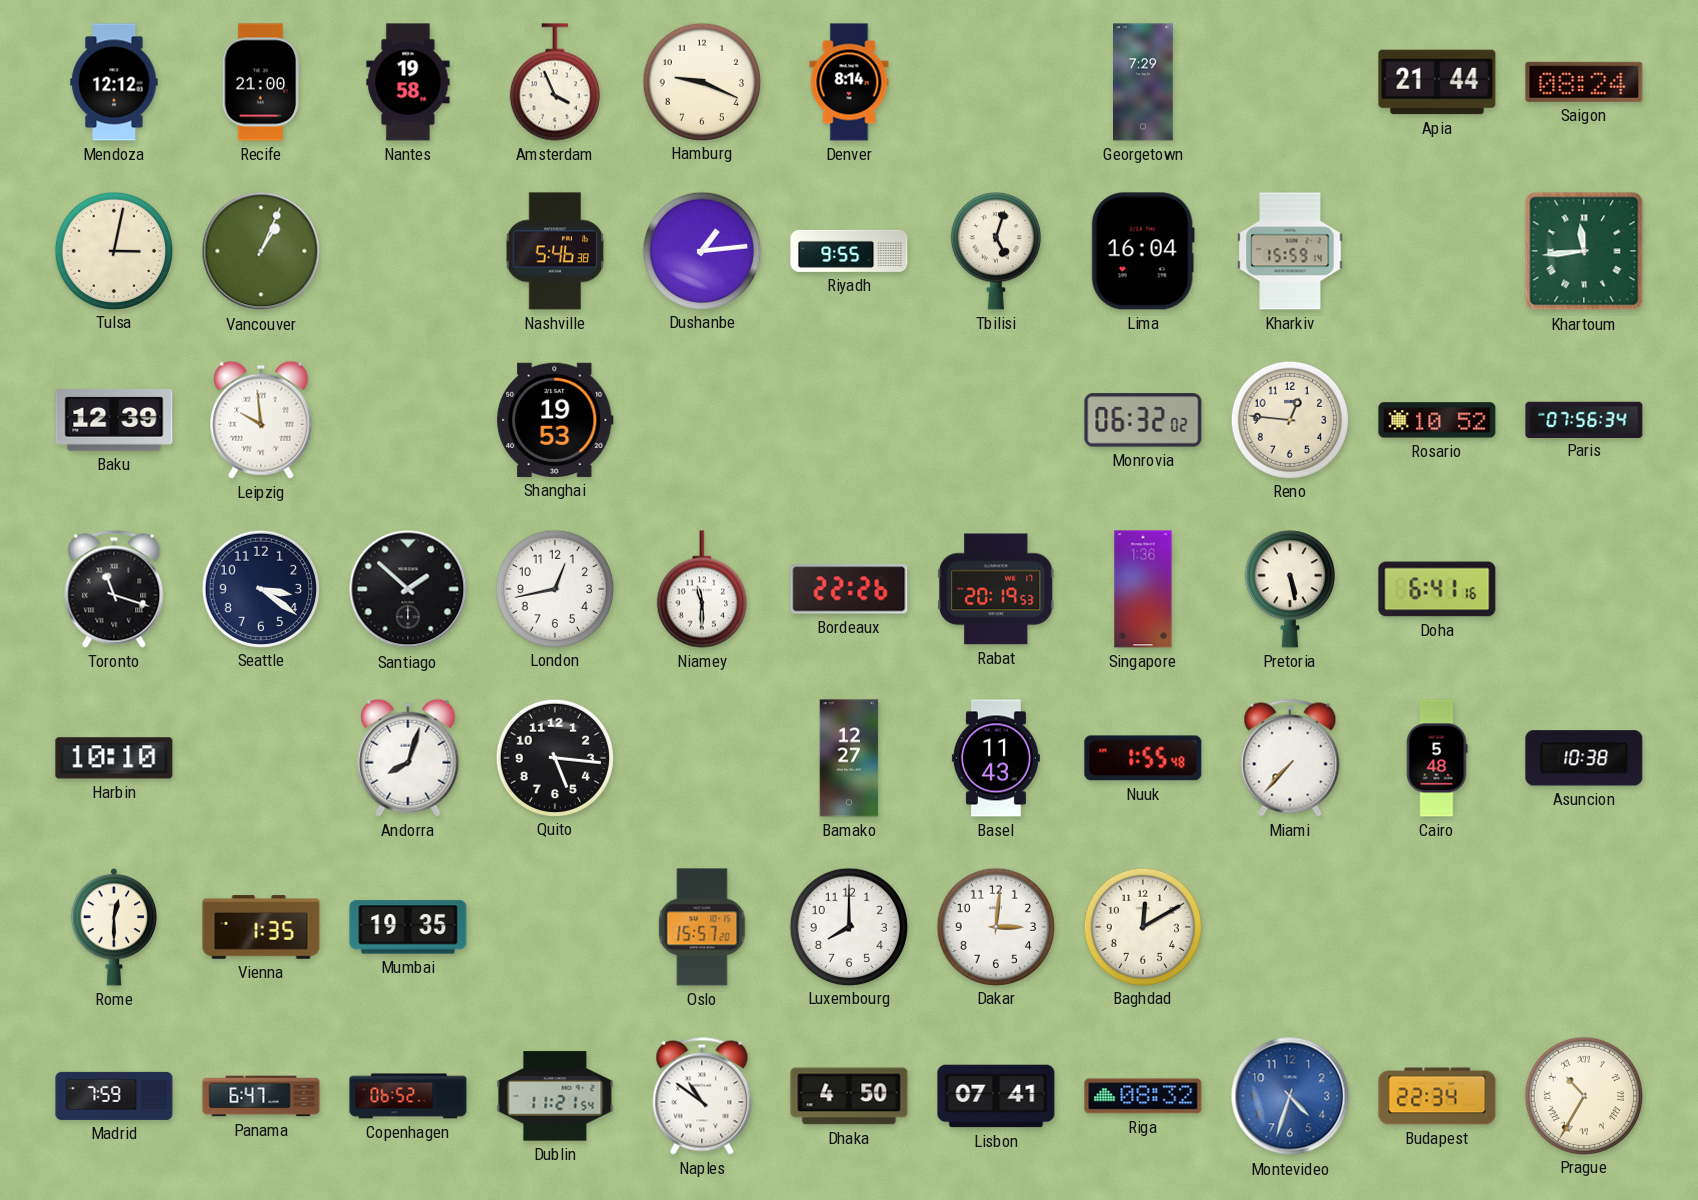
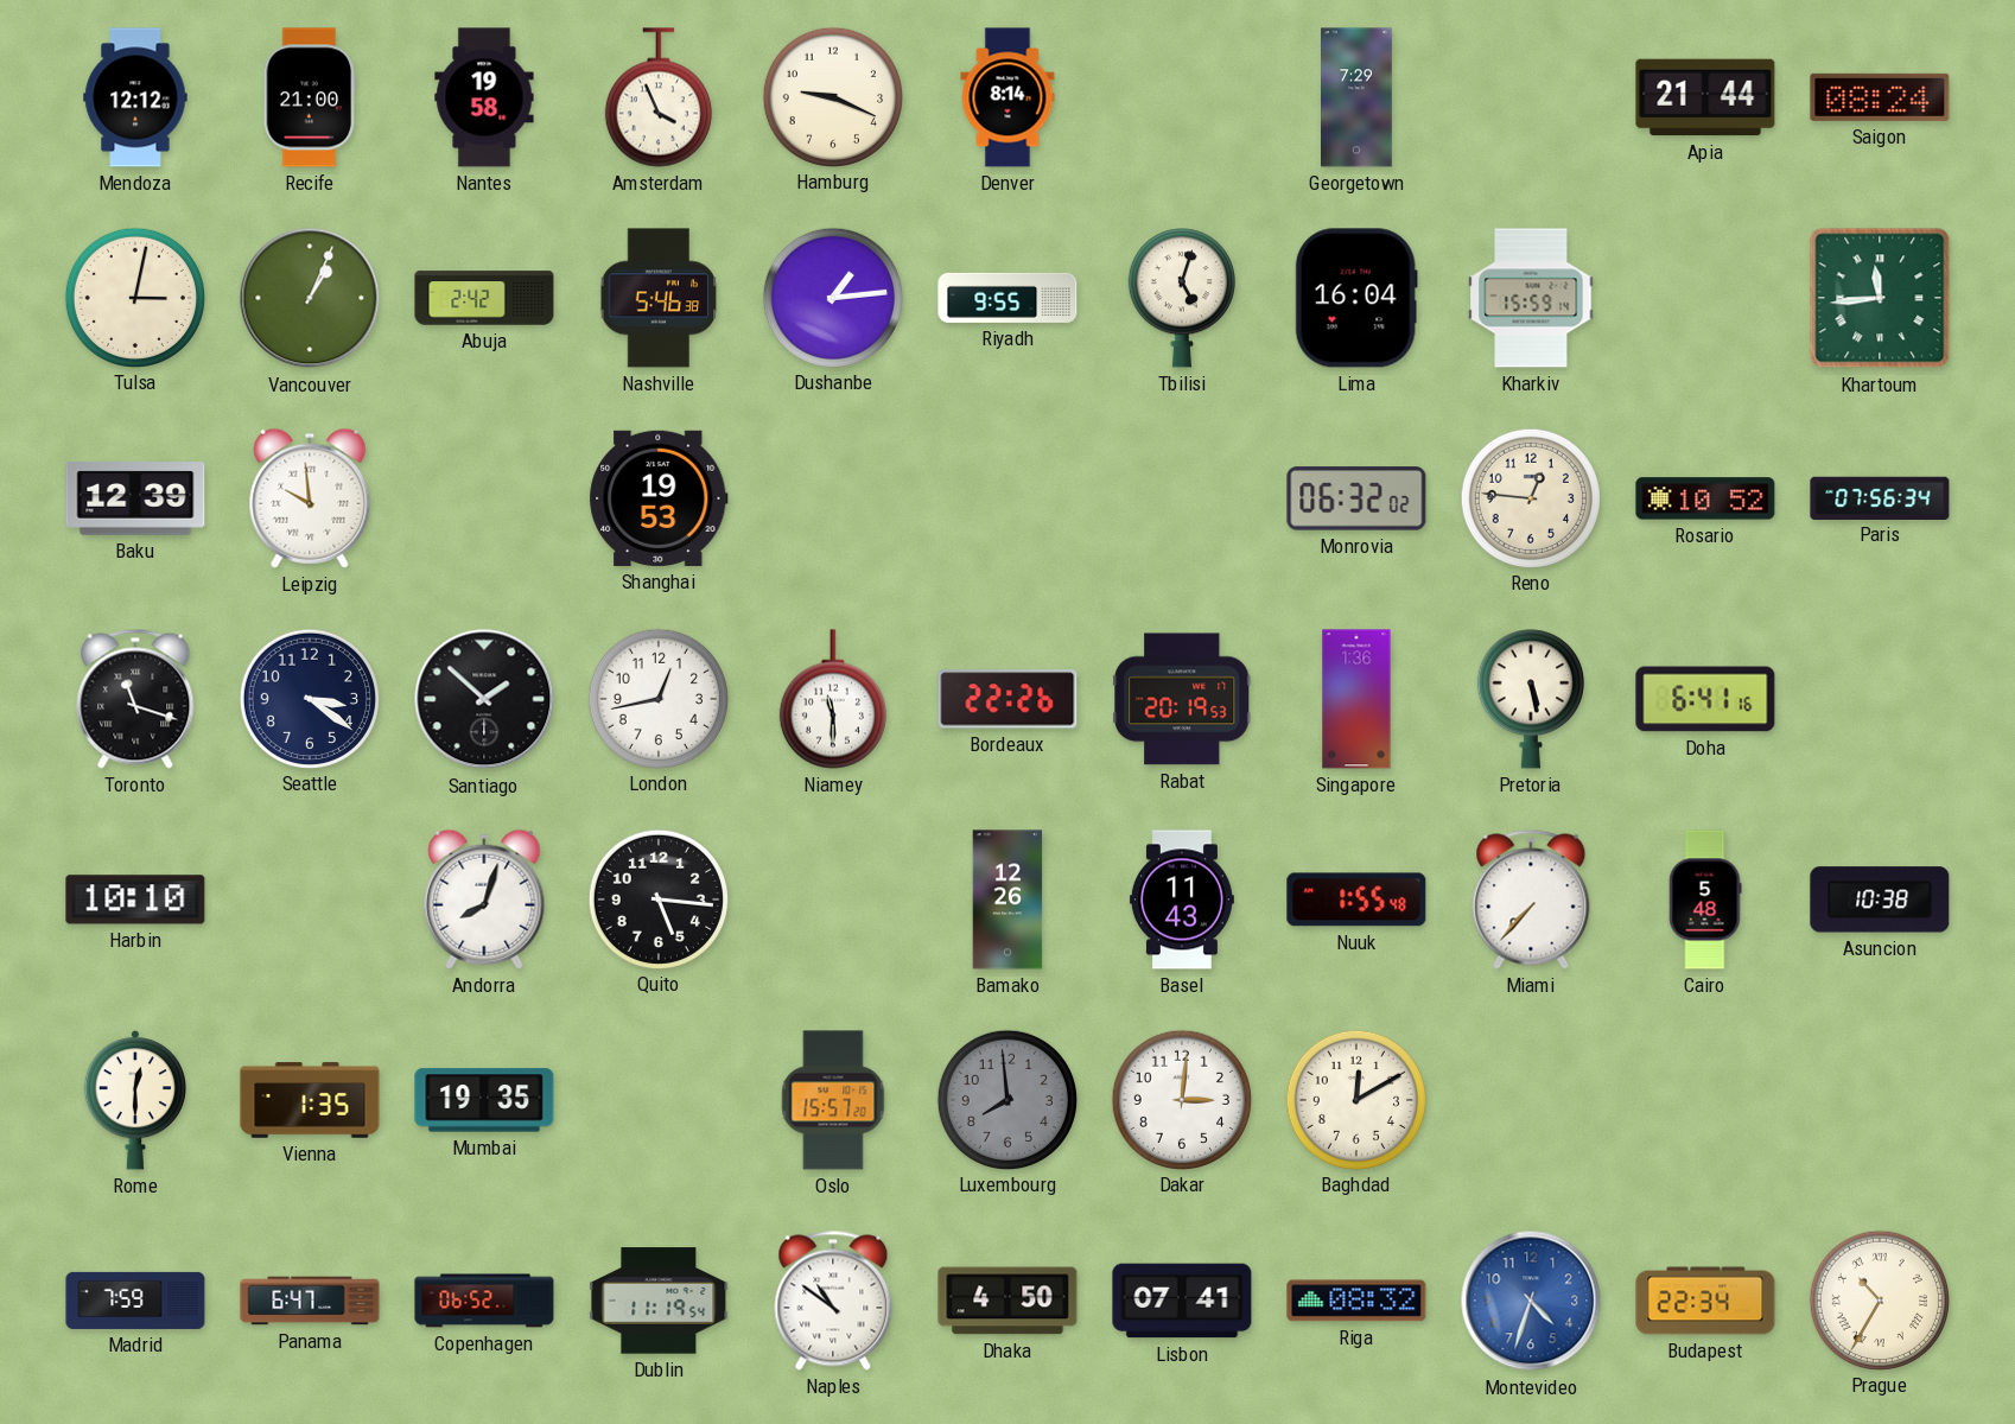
Abuja: none -> 2:42 (484, 298)
Bamako: 12:27 -> 12:26 (1007, 899)
Luxembourg: 8:00 -> 7:59 (1006, 1099)
Luxembourg dial: white -> grey (1006, 1099)
Dublin: 11:21 -> 11:19 (659, 1301)
